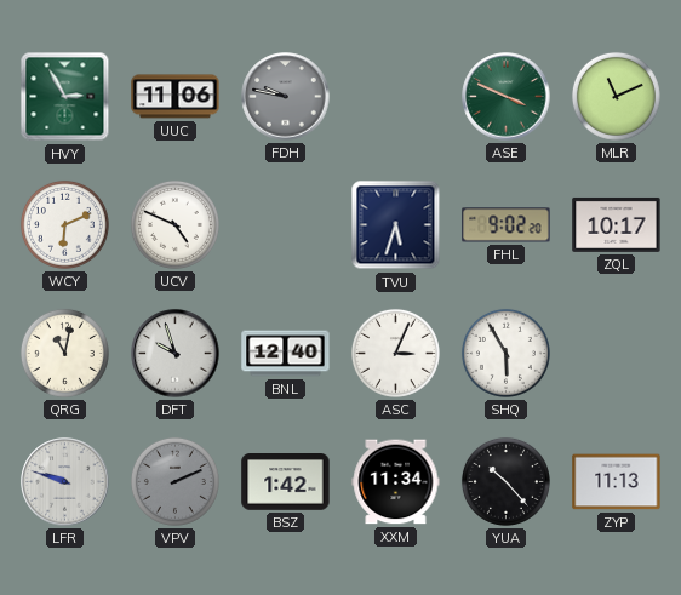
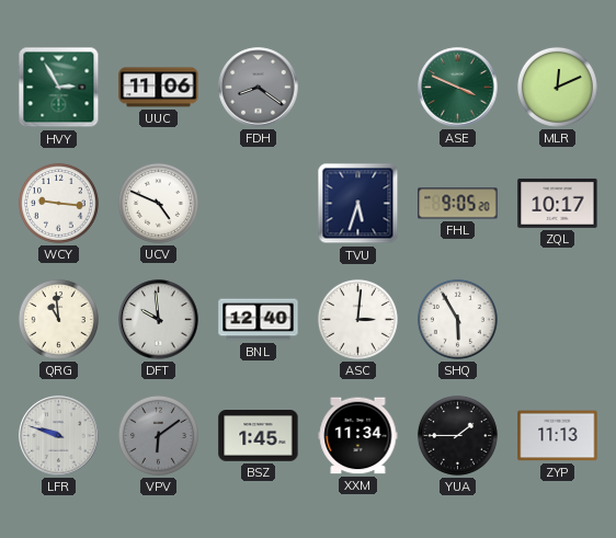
FDH: 9:47 -> 8:21 (259, 88)
MLR: 11:11 -> 12:11 (557, 87)
WCY: 6:11 -> 9:16 (58, 203)
FHL: 9:02 -> 9:05 (458, 204)
QRG: 11:02 -> 10:59 (58, 319)
DFT: 9:57 -> 9:59 (159, 320)
ASC: 3:04 -> 3:01 (357, 319)
VPV: 2:11 -> 6:09 (158, 435)
BSZ: 1:42 -> 1:45 (259, 436)
YUA: 10:23 -> 1:45 (457, 435)
